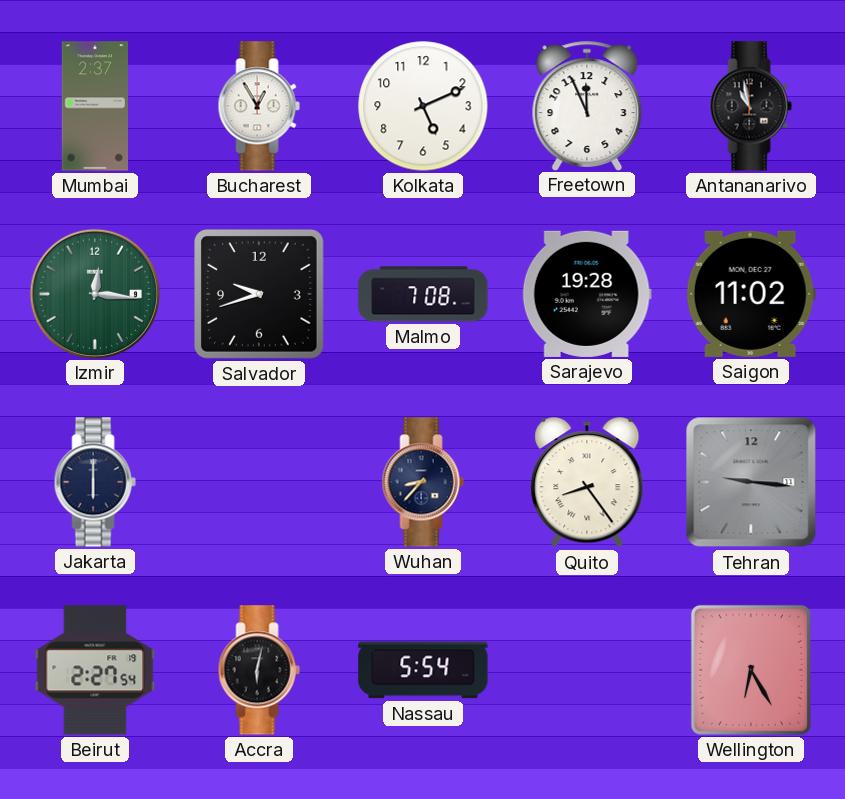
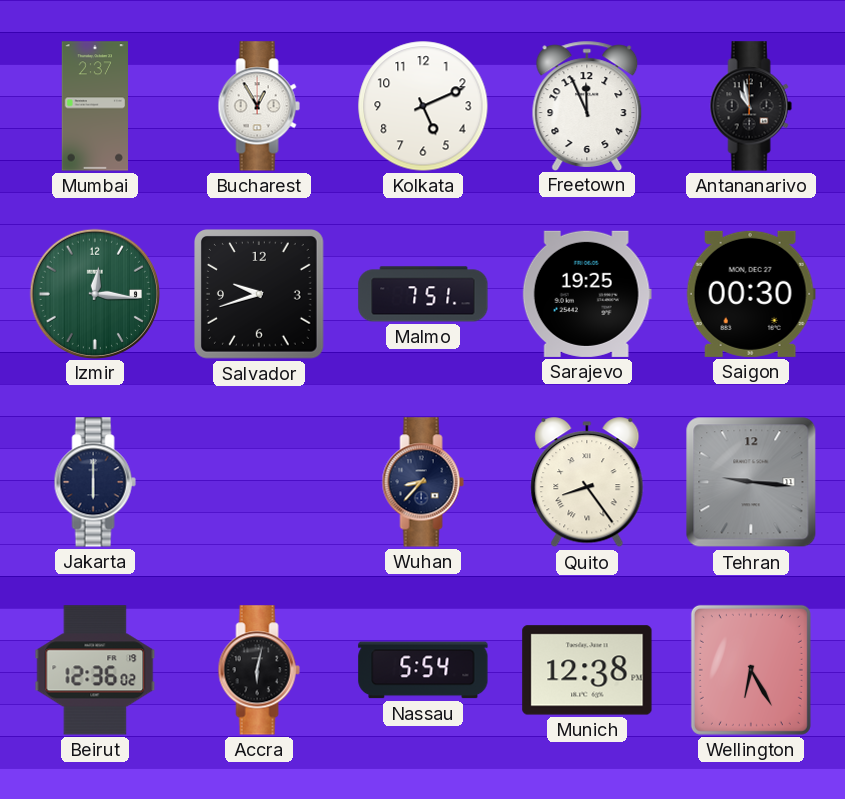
Malmo: 7:08 -> 7:51 (423, 294)
Sarajevo: 19:28 -> 19:25 (587, 294)
Saigon: 11:02 -> 00:30 (751, 294)
Beirut: 2:27 -> 12:36 (95, 670)
Munich: none -> 12:38 (587, 670)
